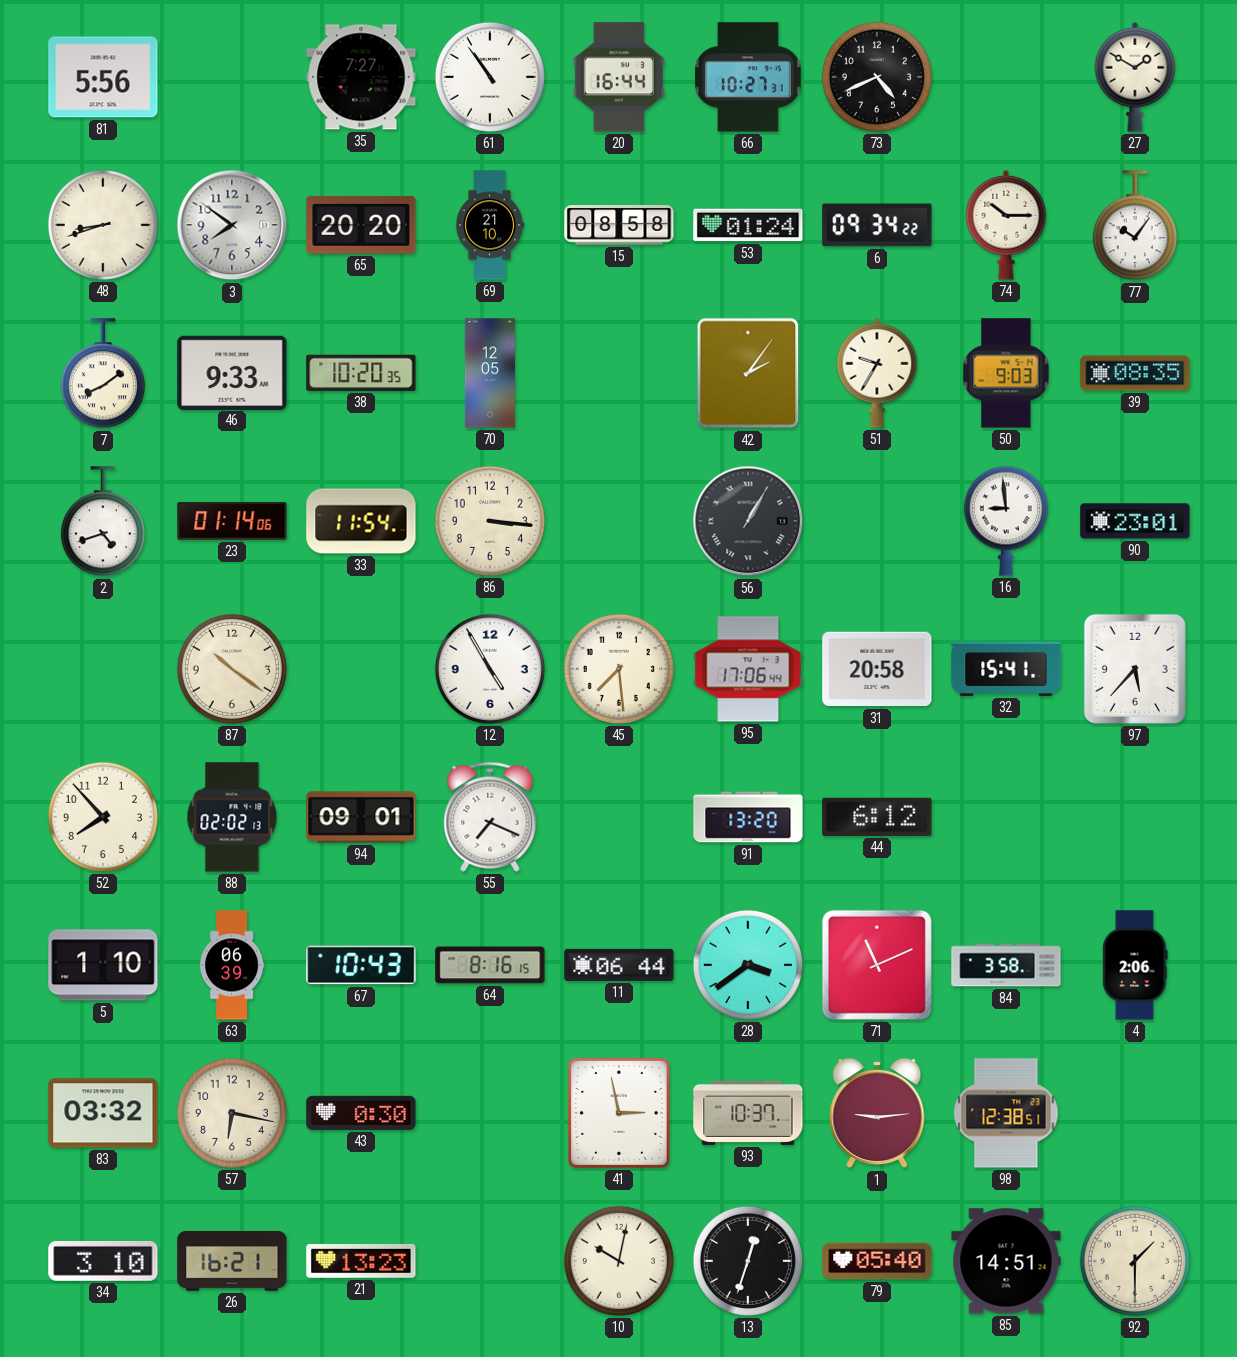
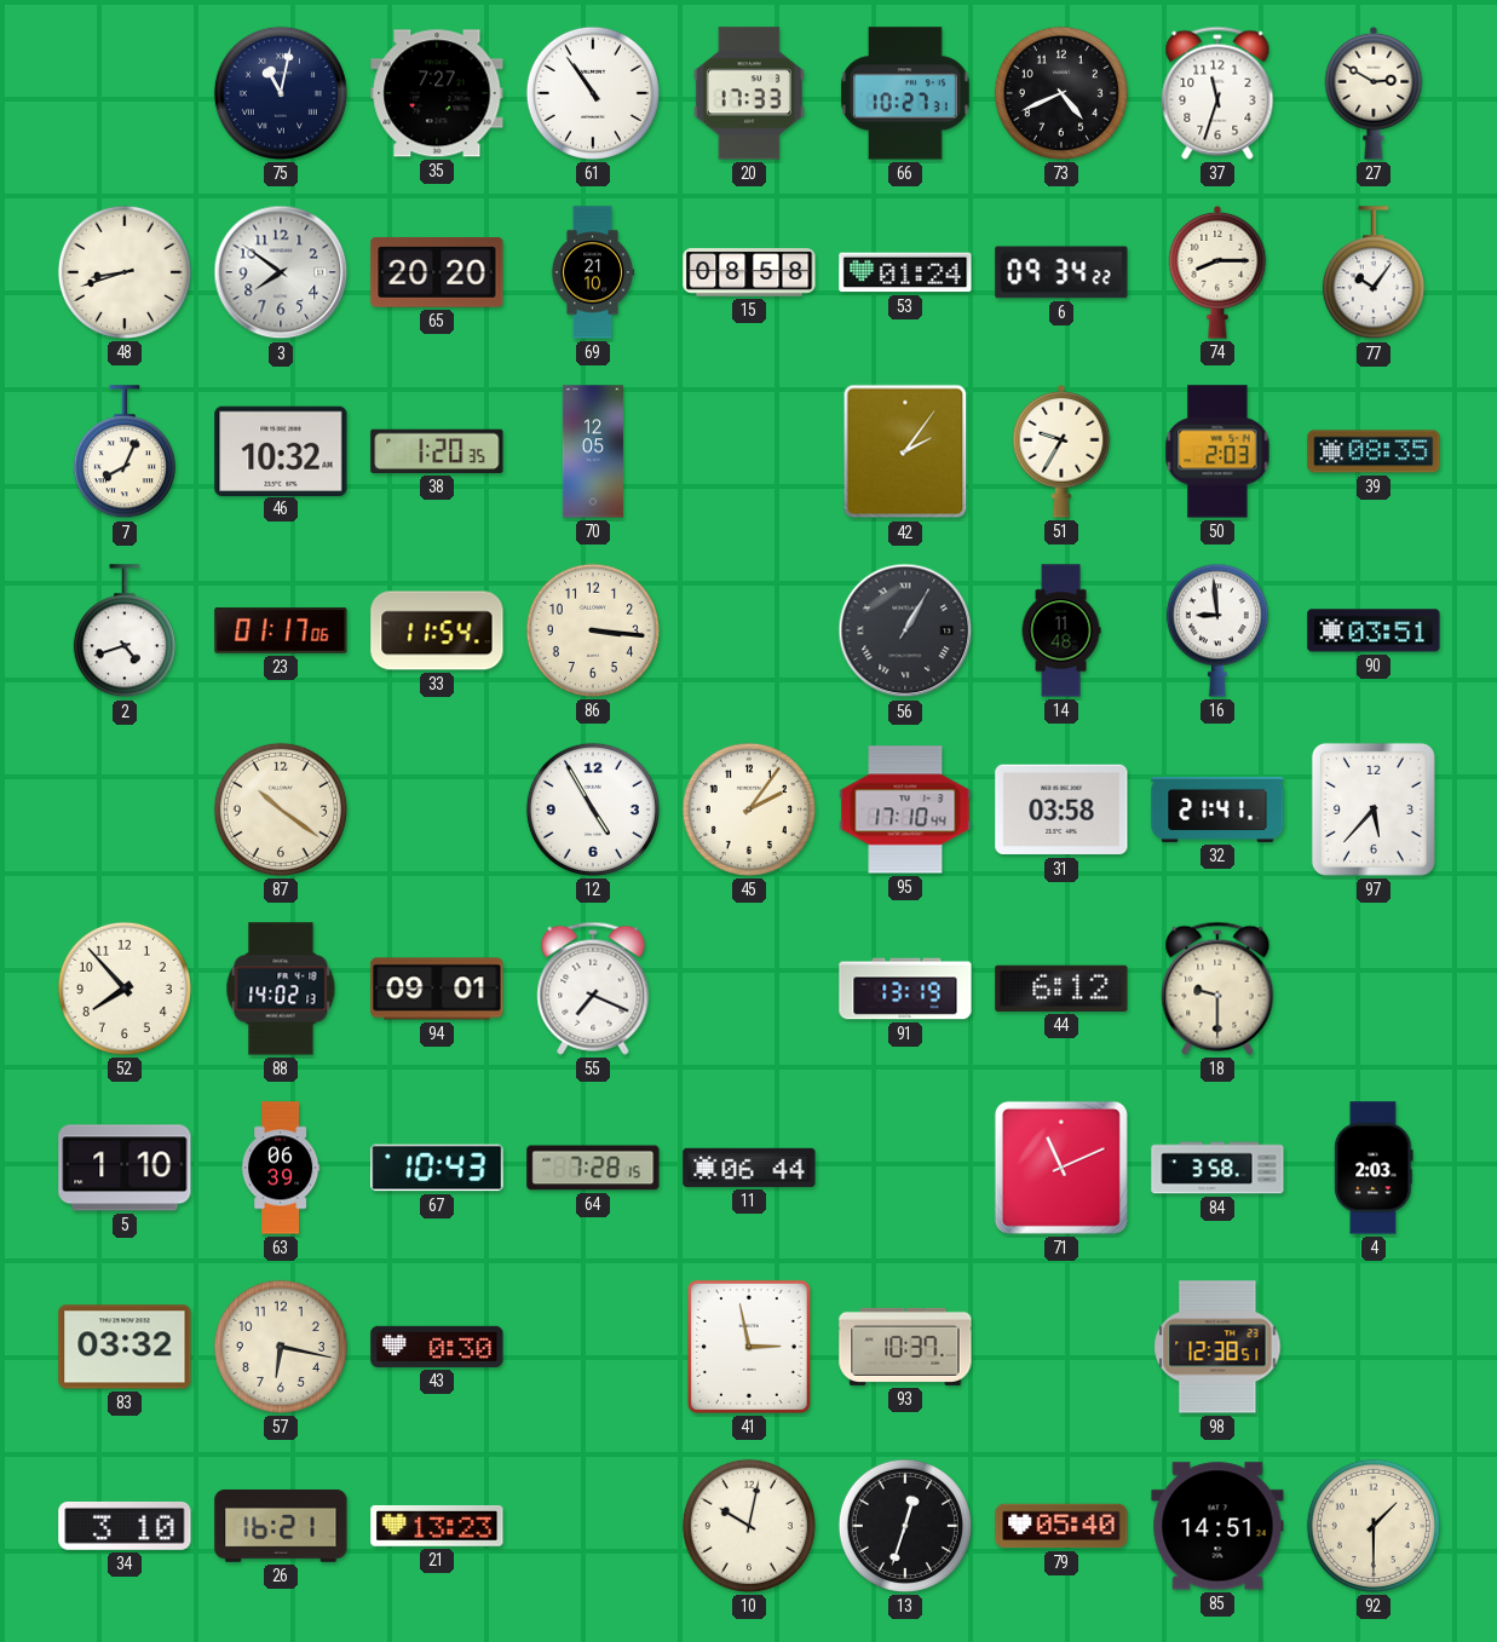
81: 5:56 -> none (103, 77)
75: none -> 11:02 (281, 93)
20: 16:44 -> 17:33 (749, 93)
37: none -> 11:33 (1217, 93)
27: 1:50 -> 2:50 (1374, 93)
74: 10:15 -> 8:15 (1217, 272)
7: 8:09 -> 8:04 (125, 453)
46: 9:33 -> 10:32 (281, 450)
38: 10:20 -> 1:20 (437, 451)
50: 9:03 -> 2:03 (1217, 451)
23: 01:14 -> 01:17 (281, 630)
14: none -> 11:48 (1061, 630)
90: 23:01 -> 03:51 (1374, 630)
45: 7:29 -> 2:06 (749, 810)
95: 17:06 -> 17:10 (905, 810)
31: 20:58 -> 03:58 (1061, 810)
32: 15:41 -> 21:41 (1217, 810)
88: 02:02 -> 14:02 (281, 989)
91: 13:20 -> 13:19 (905, 989)
18: none -> 9:30 (1217, 989)
64: 8:16 -> 7:28 (593, 1168)
28: 3:39 -> none (748, 965)
4: 2:06 -> 2:03 (1374, 1168)
1: 9:14 -> none (877, 1113)
